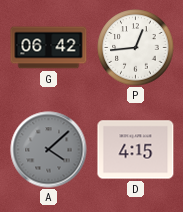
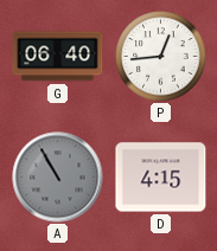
G: 06:42 -> 06:40 (58, 57)
A: 4:08 -> 10:55 (58, 178)
